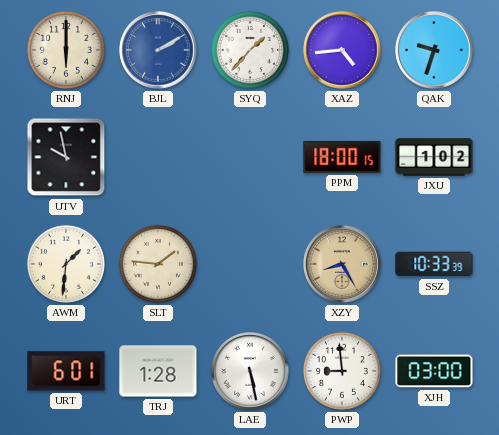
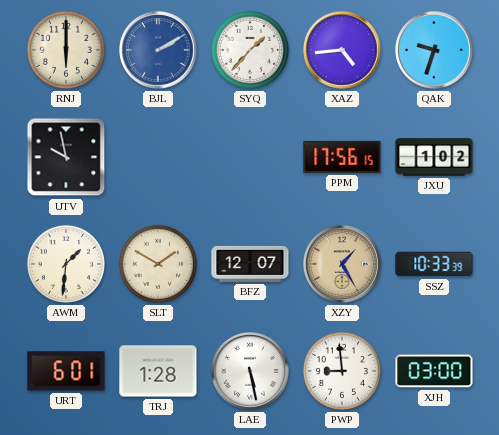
PPM: 18:00 -> 17:56 (342, 157)
SLT: 1:46 -> 1:50 (158, 264)
BFZ: none -> 12:07 (250, 264)
XZY: 8:25 -> 1:25 (343, 265)
